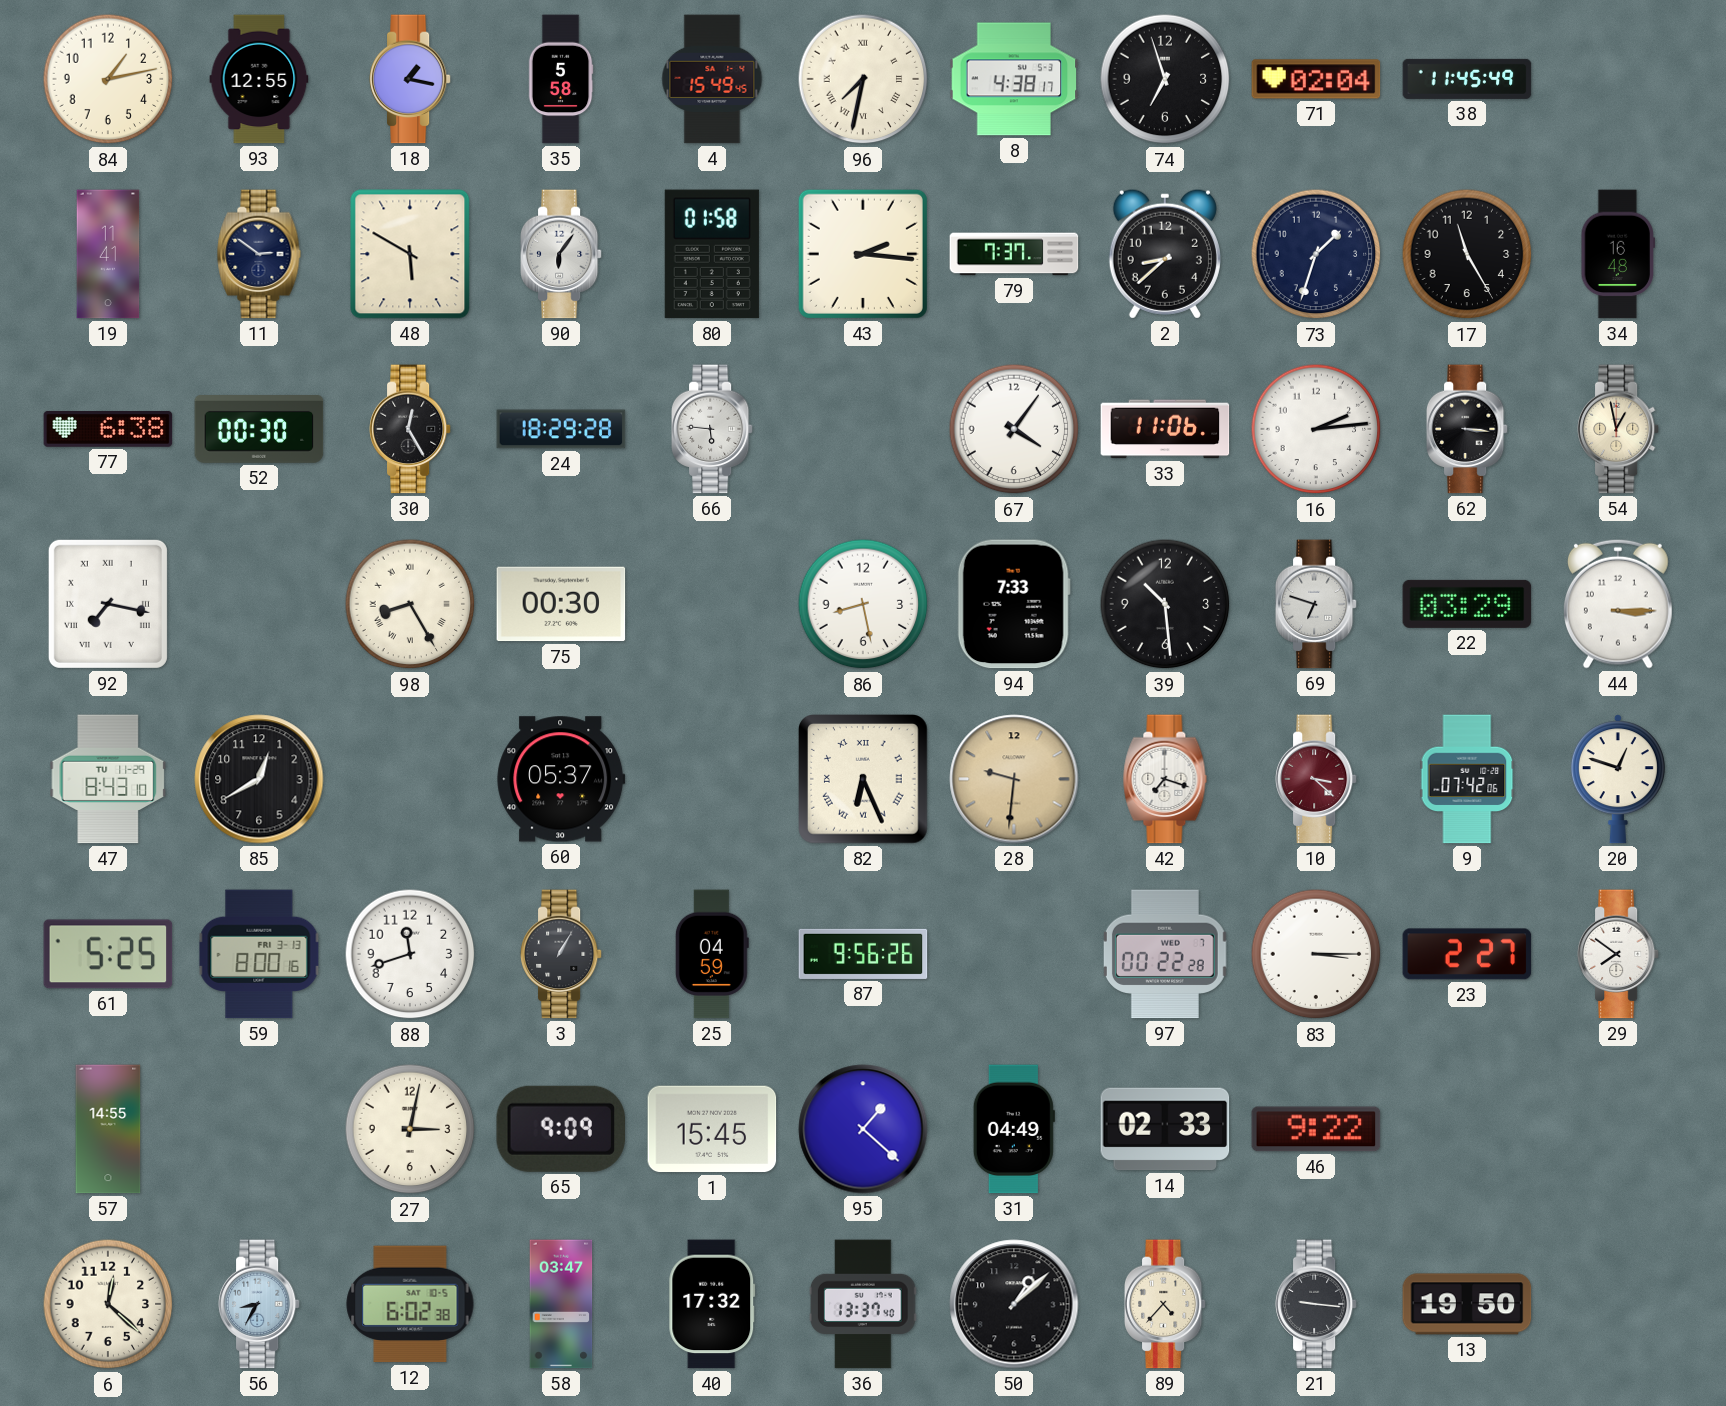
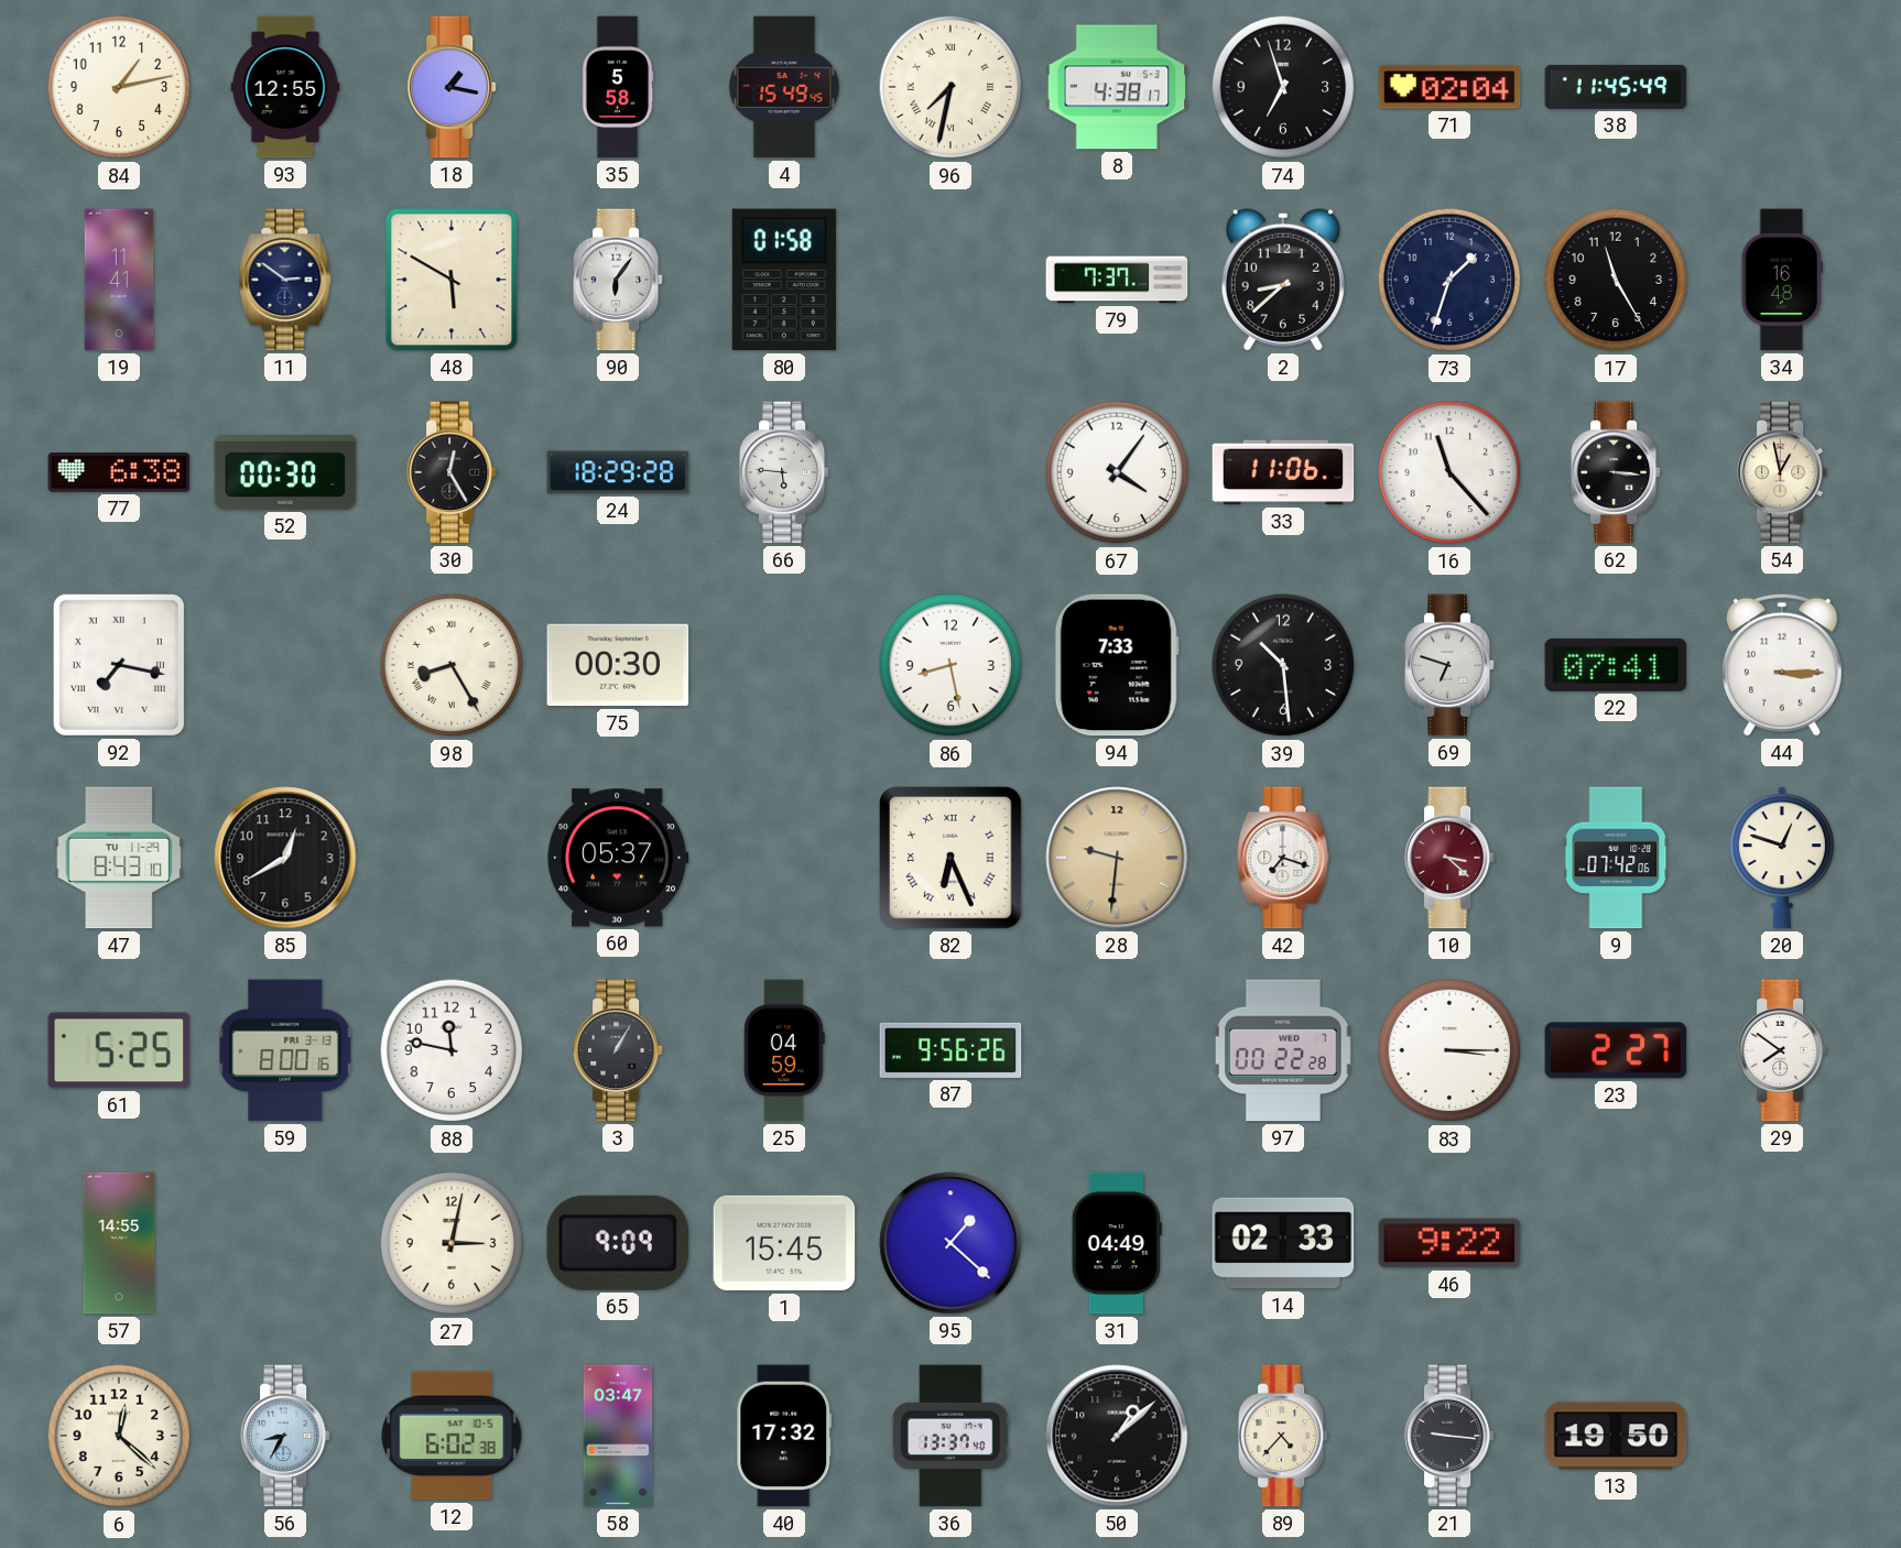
43: 2:16 -> none (863, 254)
16: 2:14 -> 11:23 (1449, 472)
22: 03:29 -> 07:41 (1616, 665)
88: 11:42 -> 11:47 (452, 1050)
